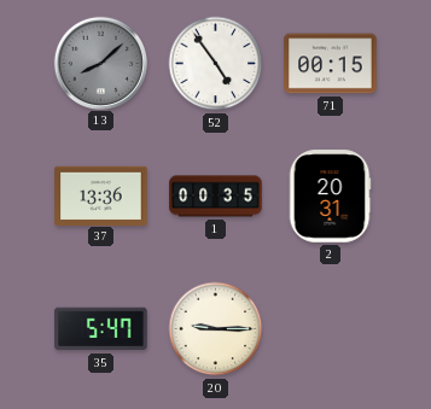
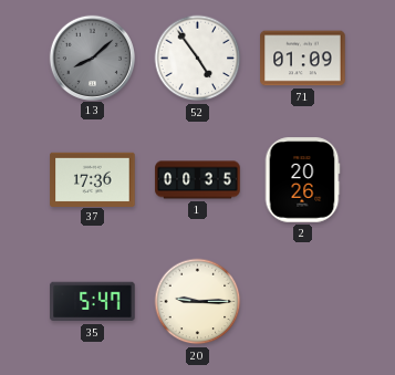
71: 00:15 -> 01:09 (303, 59)
37: 13:36 -> 17:36 (93, 179)
2: 20:31 -> 20:26 (302, 180)
